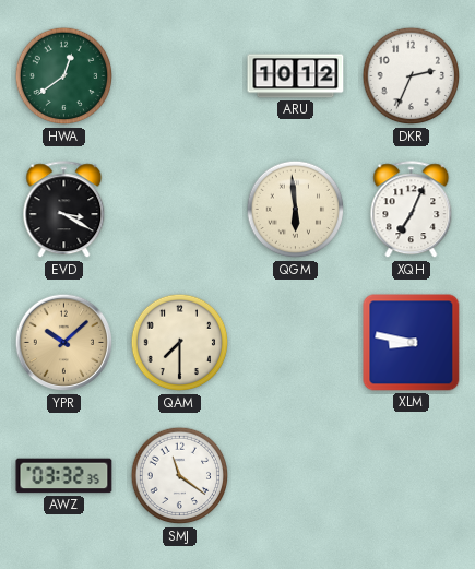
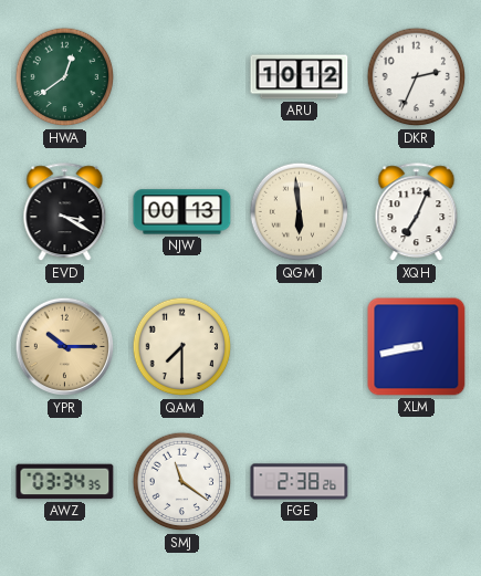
NJW: none -> 00:13 (182, 212)
YPR: 10:08 -> 10:15 (65, 347)
XLM: 8:47 -> 8:43 (417, 347)
AWZ: 03:32 -> 03:34 (65, 482)
FGE: none -> 2:38 (300, 482)
